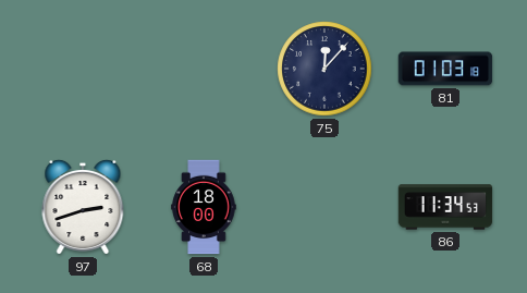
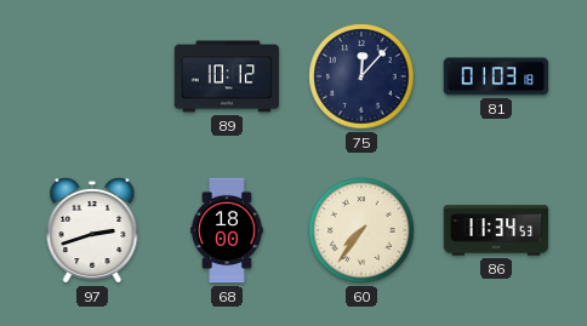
89: none -> 10:12 (227, 76)
60: none -> 7:36 (361, 230)
